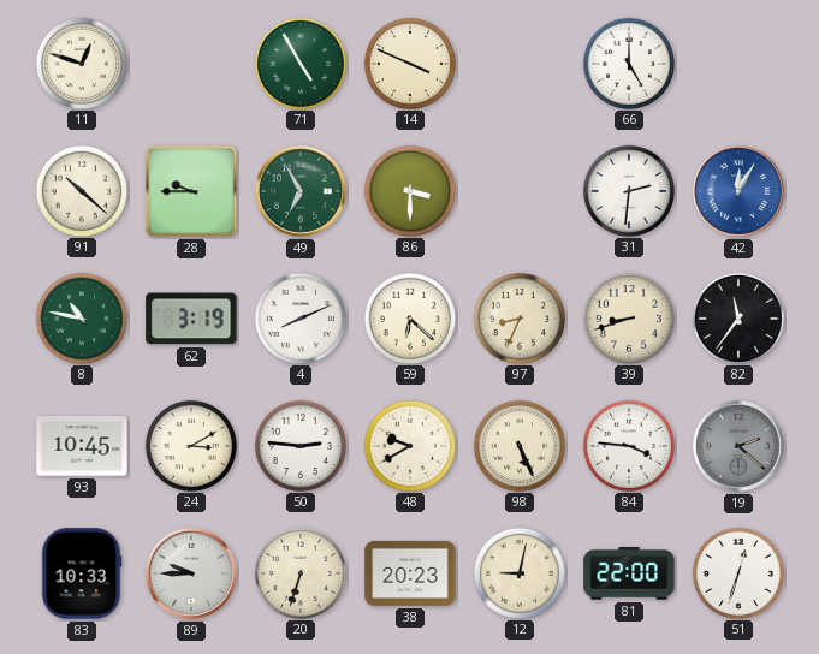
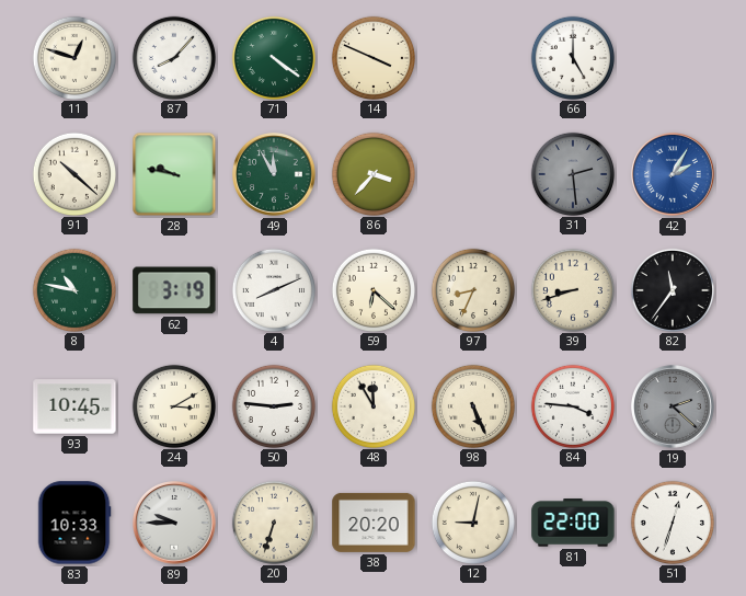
87: none -> 8:07 (173, 57)
71: 4:55 -> 4:21 (273, 57)
28: 9:45 -> 9:47 (174, 174)
49: 6:55 -> 11:55 (275, 175)
86: 3:30 -> 3:37 (372, 173)
31: 2:31 -> 2:29 (572, 173)
31 dial: white -> grey (572, 173)
42: 12:05 -> 2:05 (674, 175)
48: 9:40 -> 11:55 (372, 405)
38: 20:23 -> 20:20 (374, 523)
